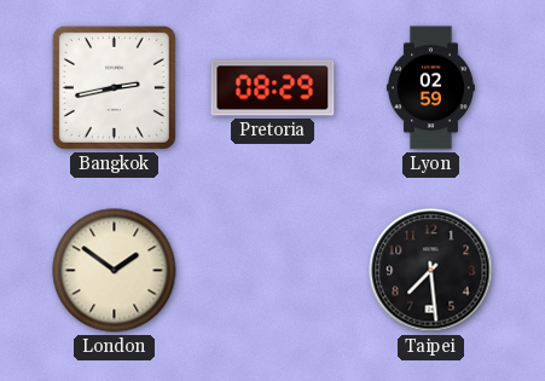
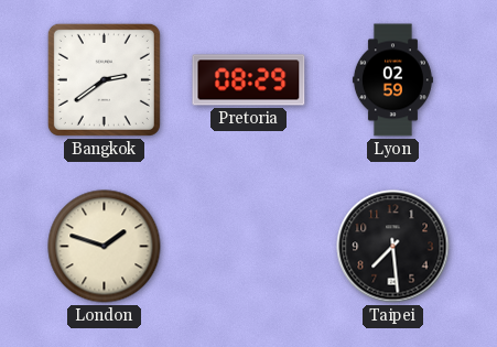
Bangkok: 2:43 -> 2:39 (104, 79)
London: 1:51 -> 1:48 (105, 247)
